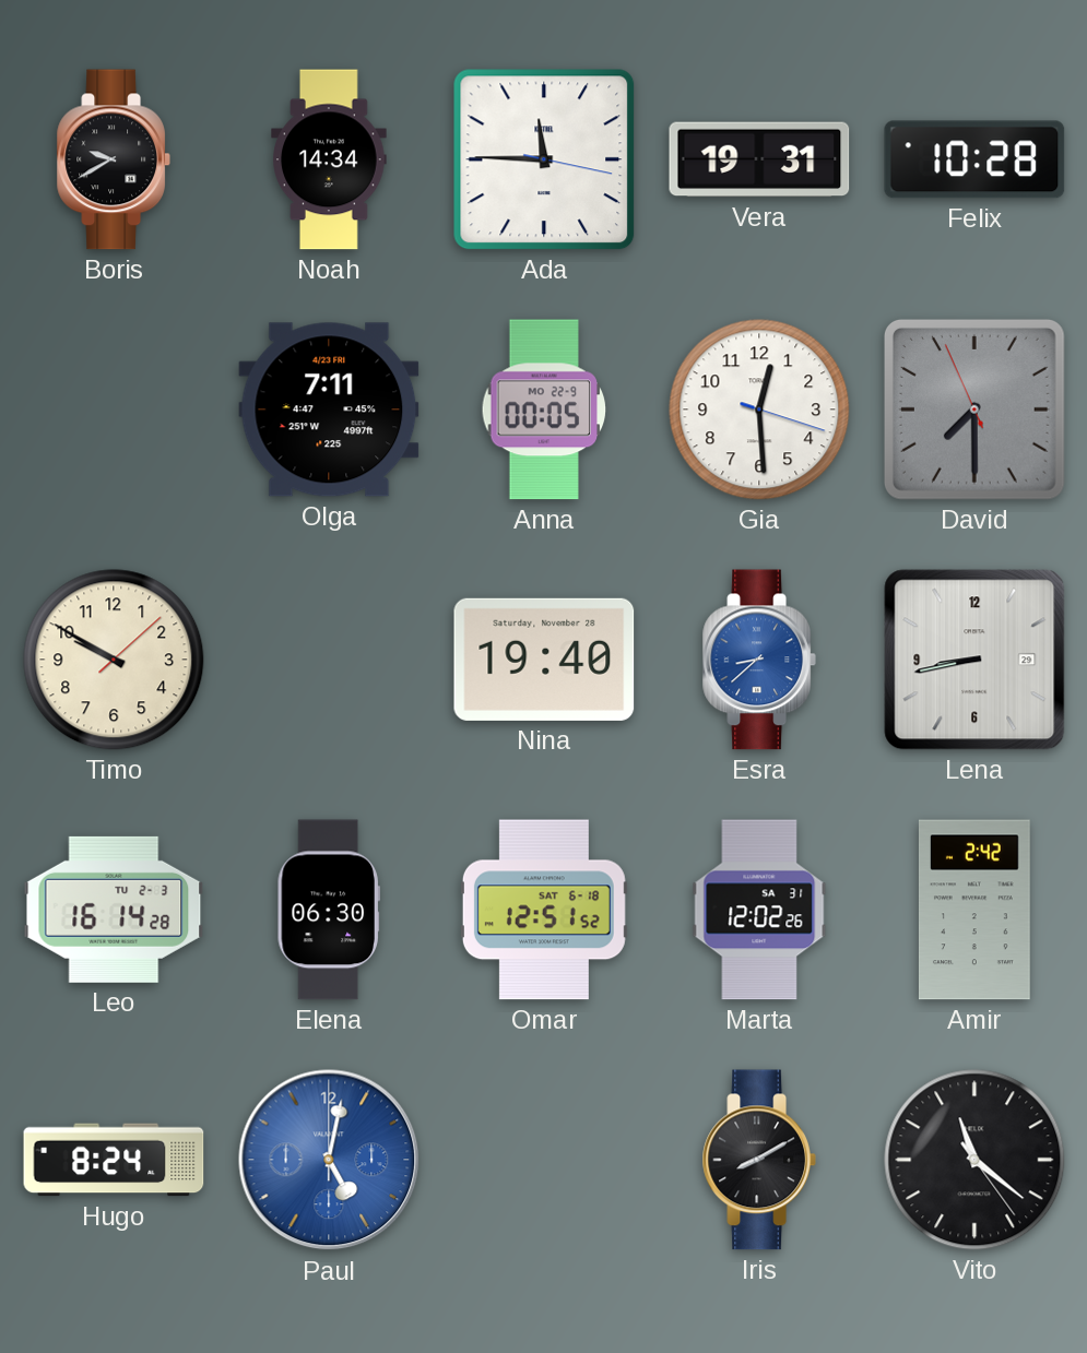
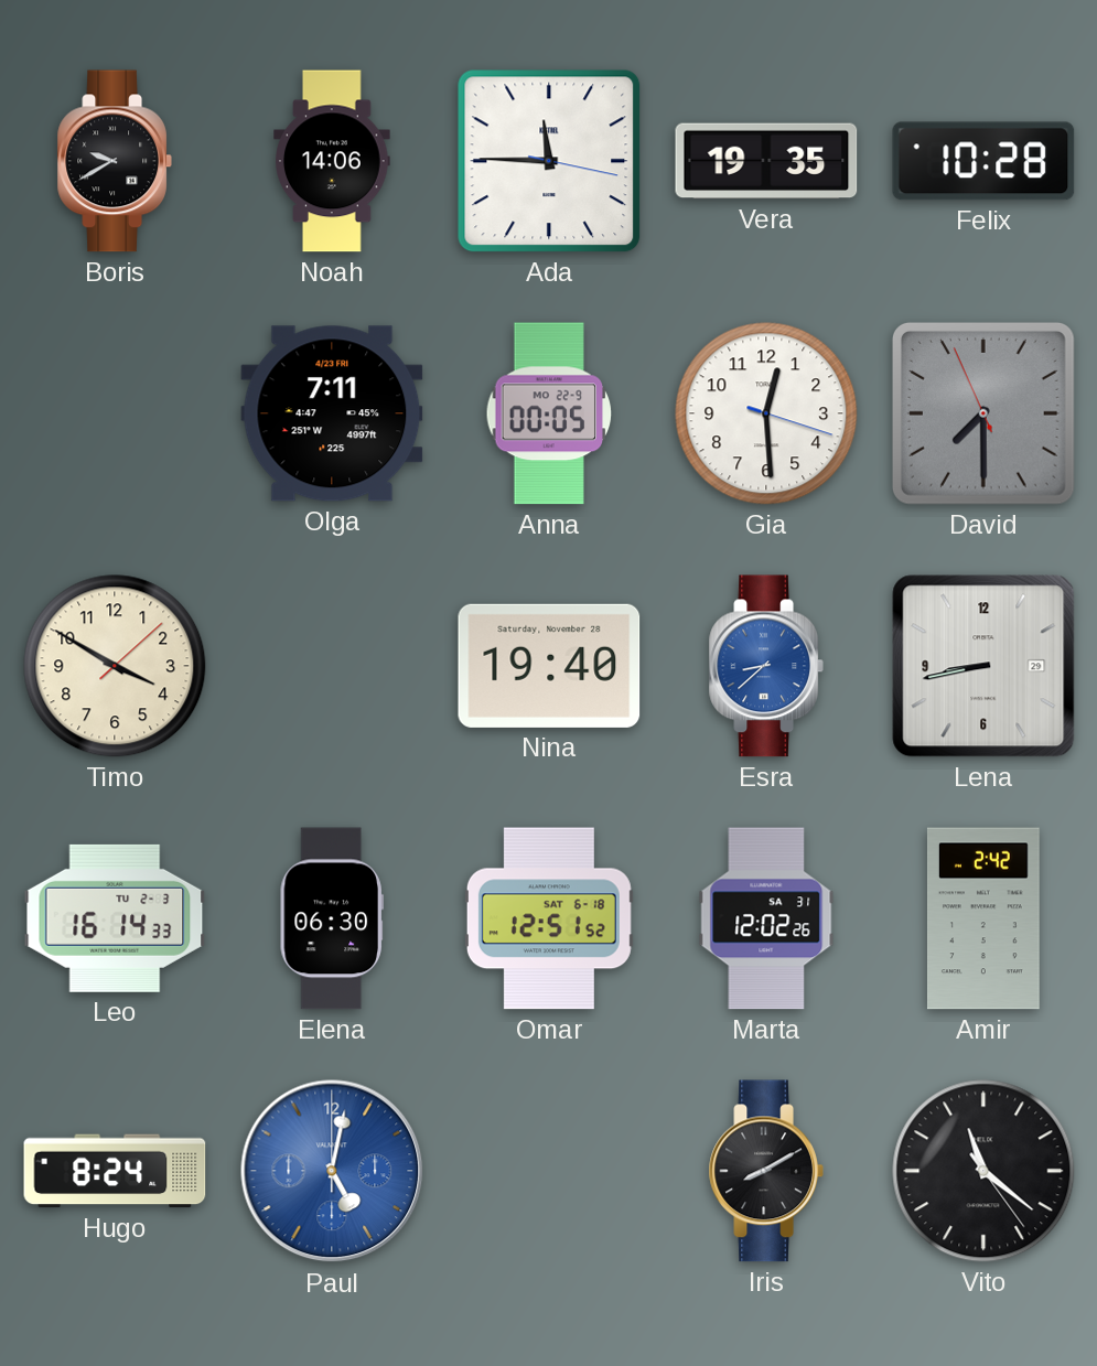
Noah: 14:34 -> 14:06 (332, 161)
Vera: 19:31 -> 19:35 (766, 161)
Timo: 9:50 -> 3:50 (115, 666)
Leo: 16:14:28 -> 16:14:33 (115, 918)
